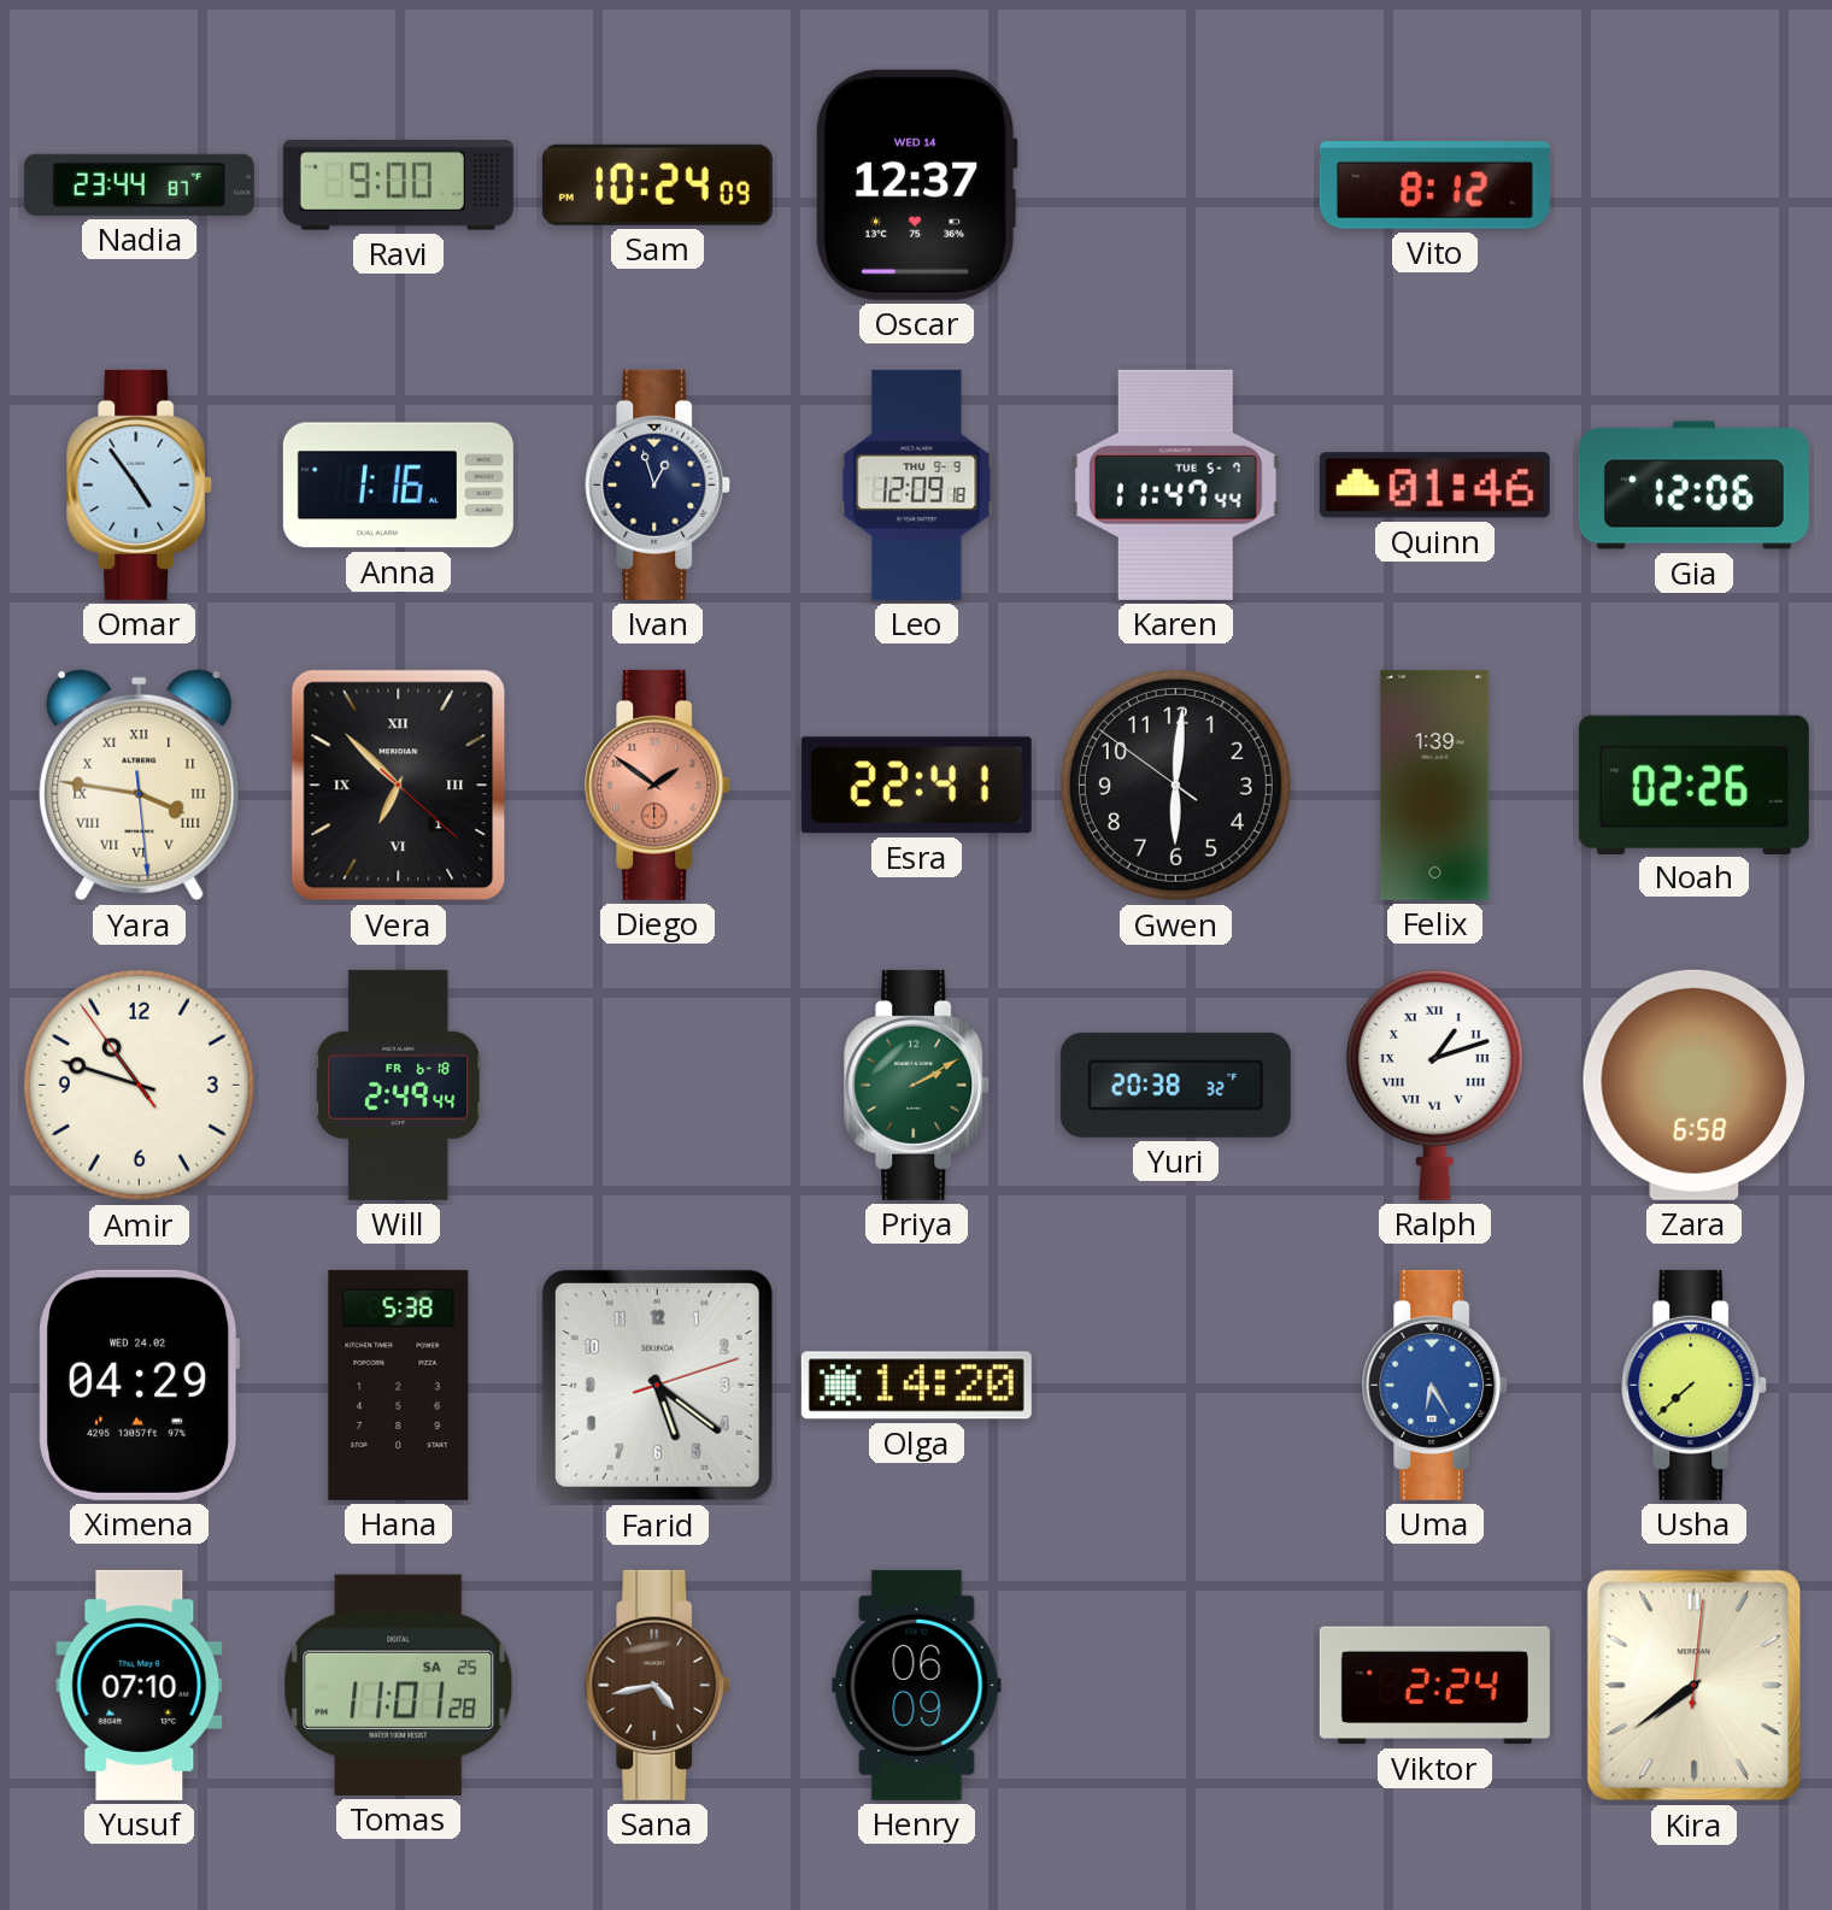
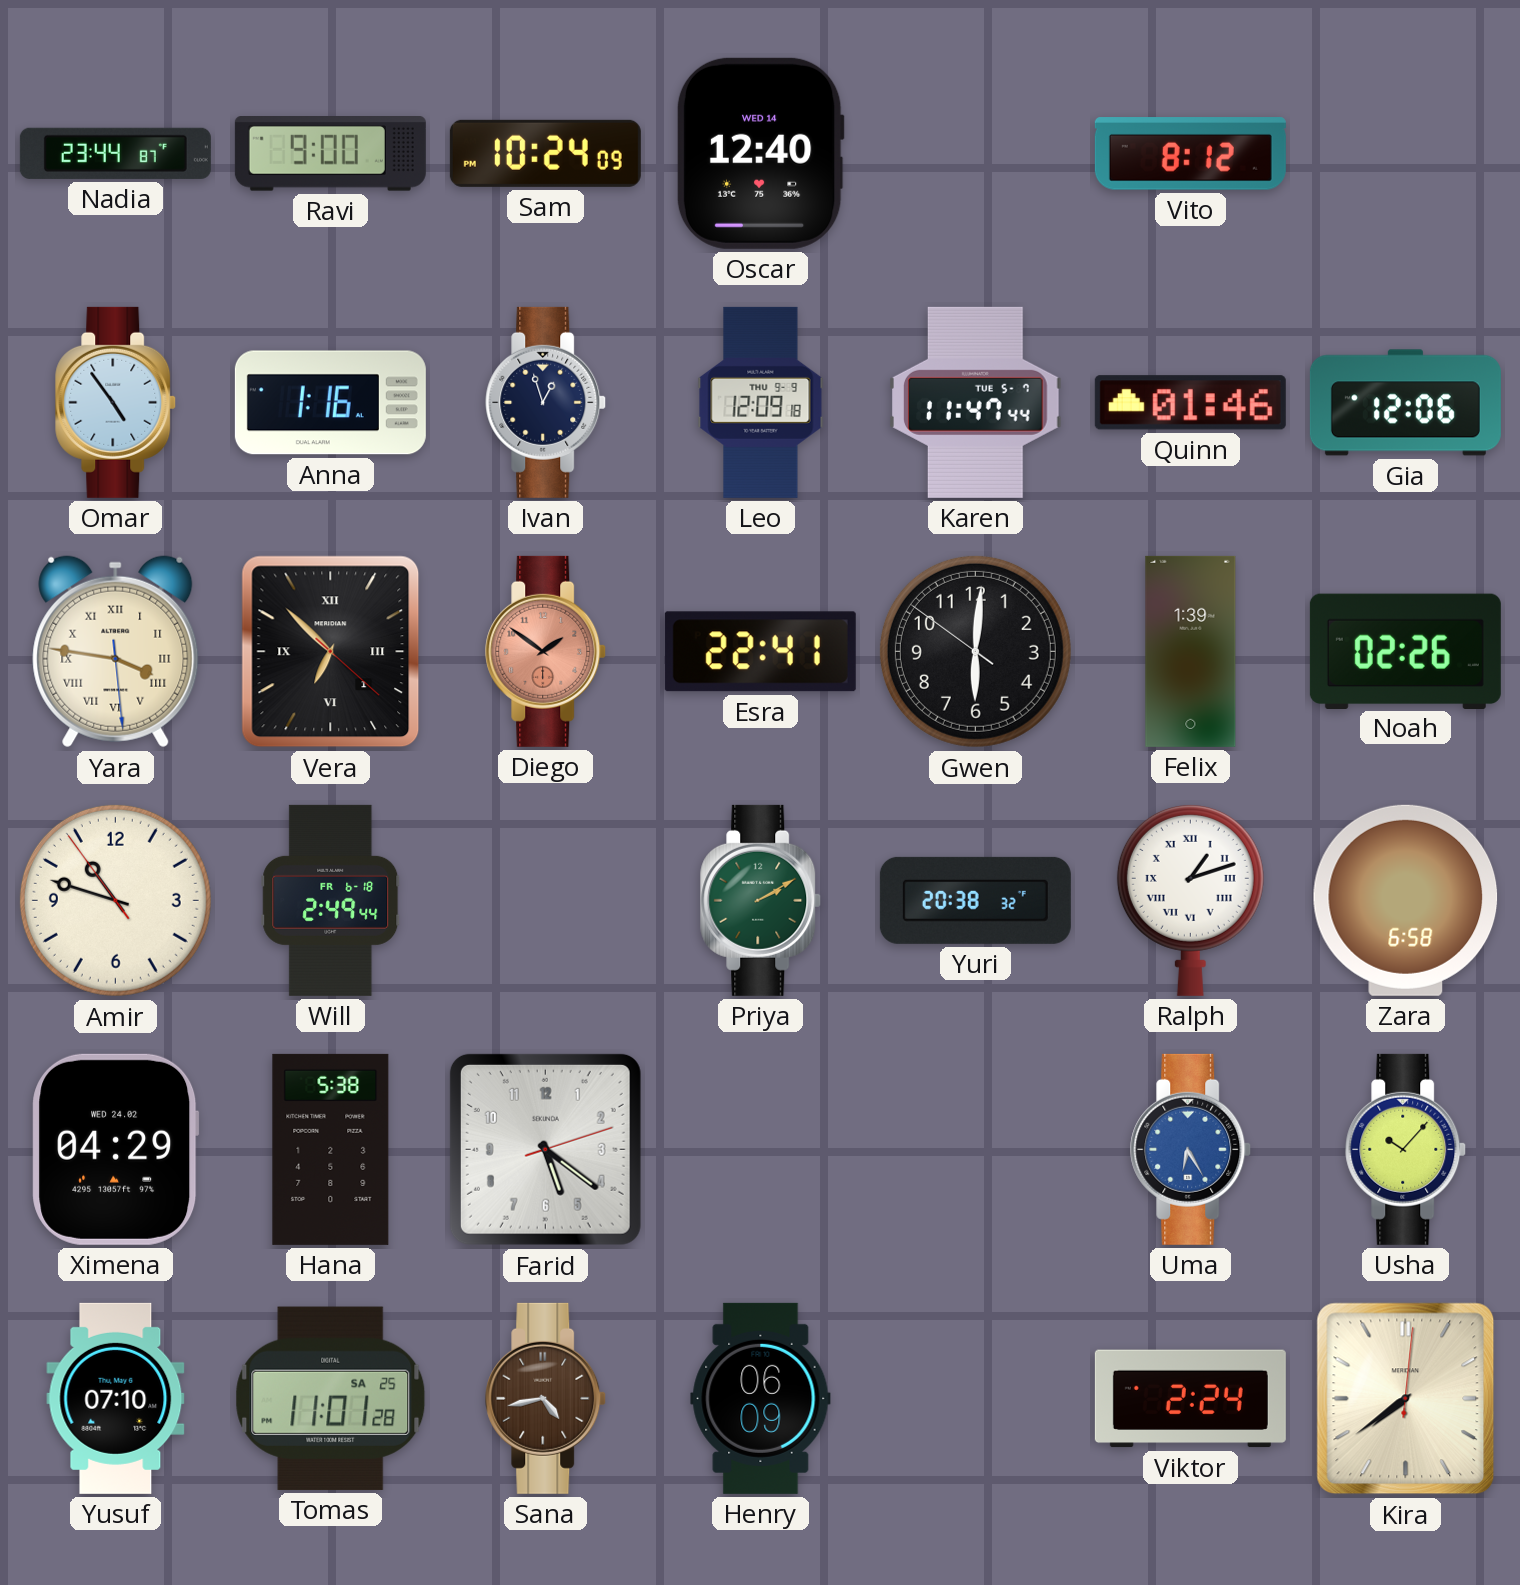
Oscar: 12:37 -> 12:40 (760, 153)
Olga: 14:20 -> none (916, 1386)
Usha: 7:38 -> 10:07 (1406, 1149)
